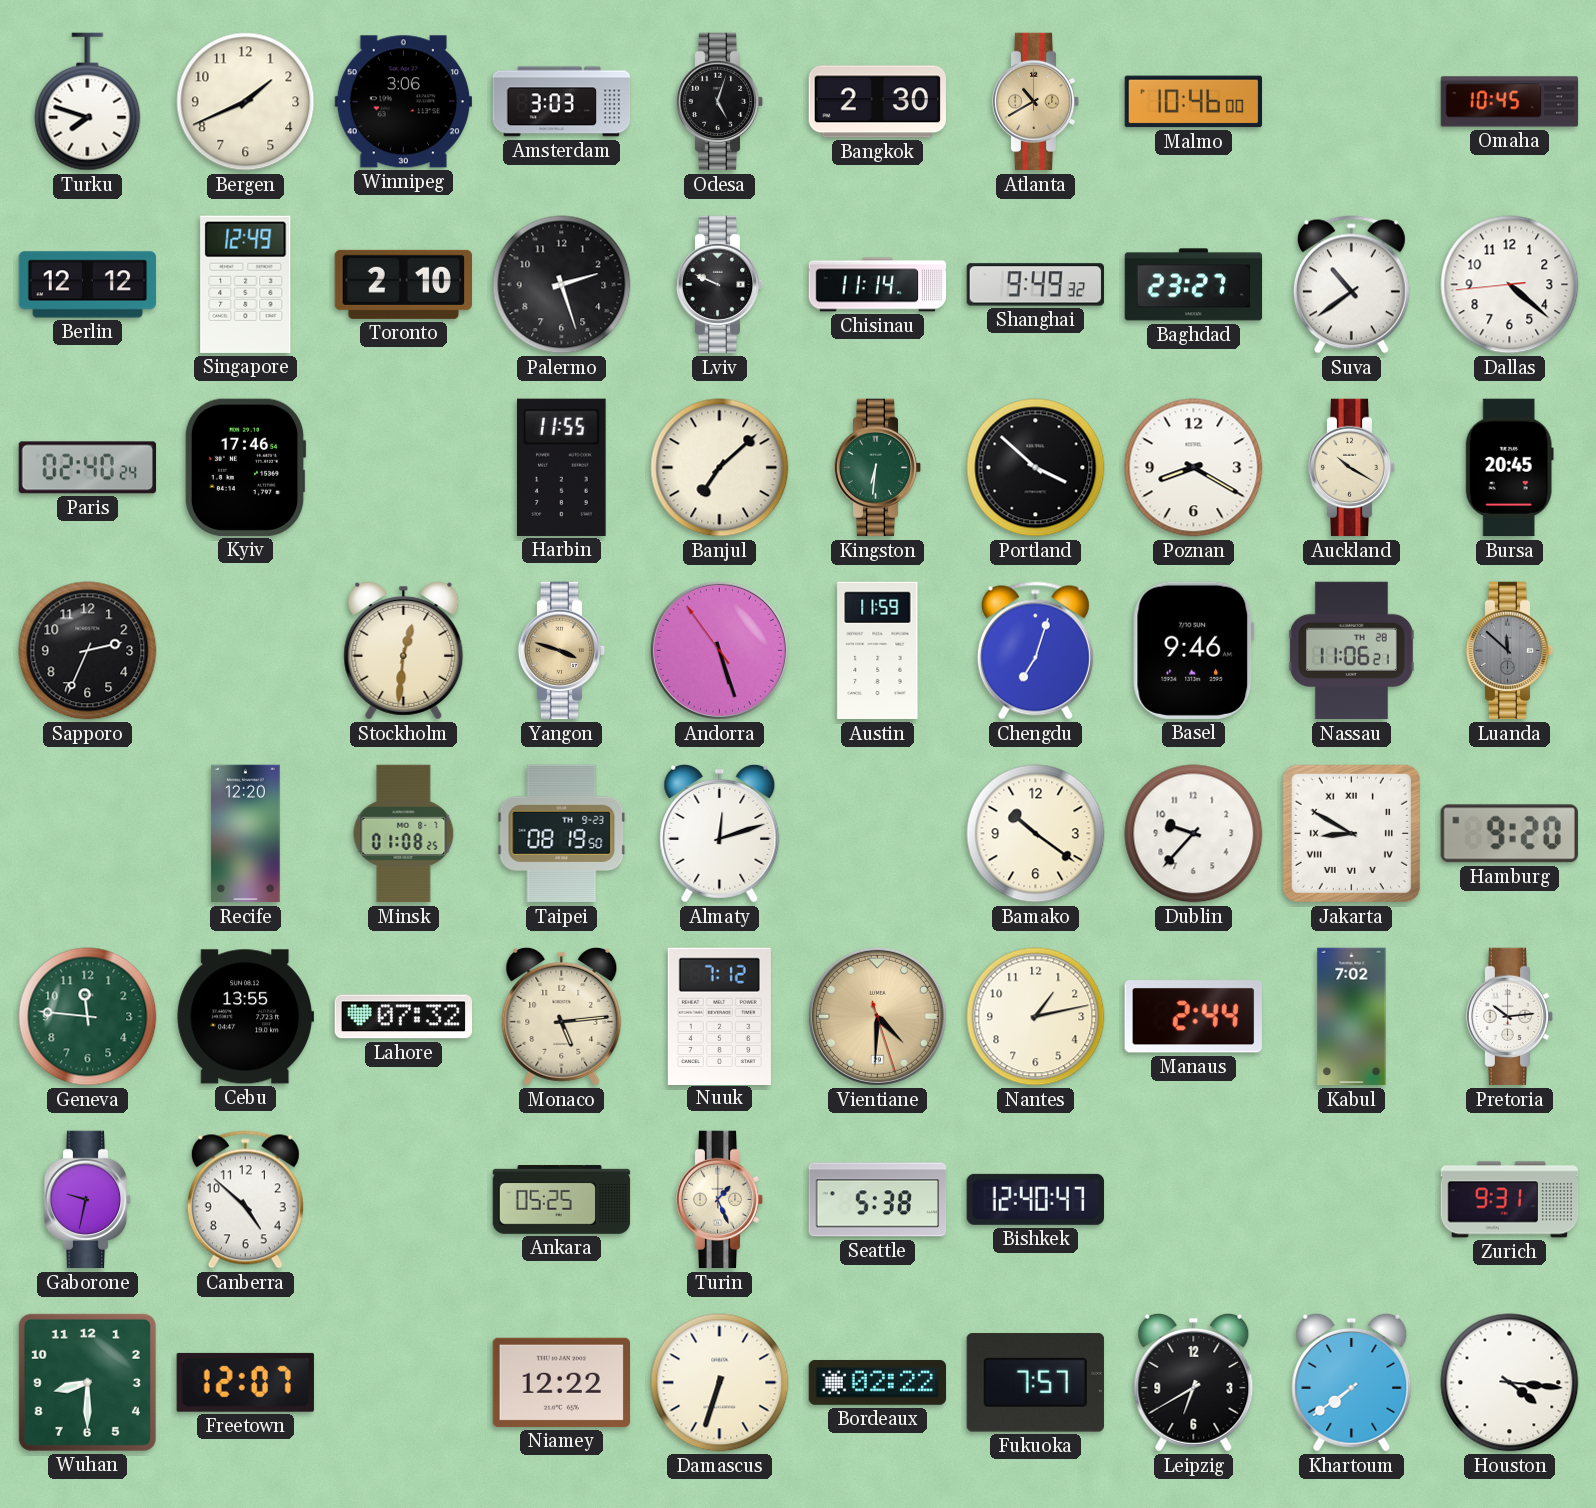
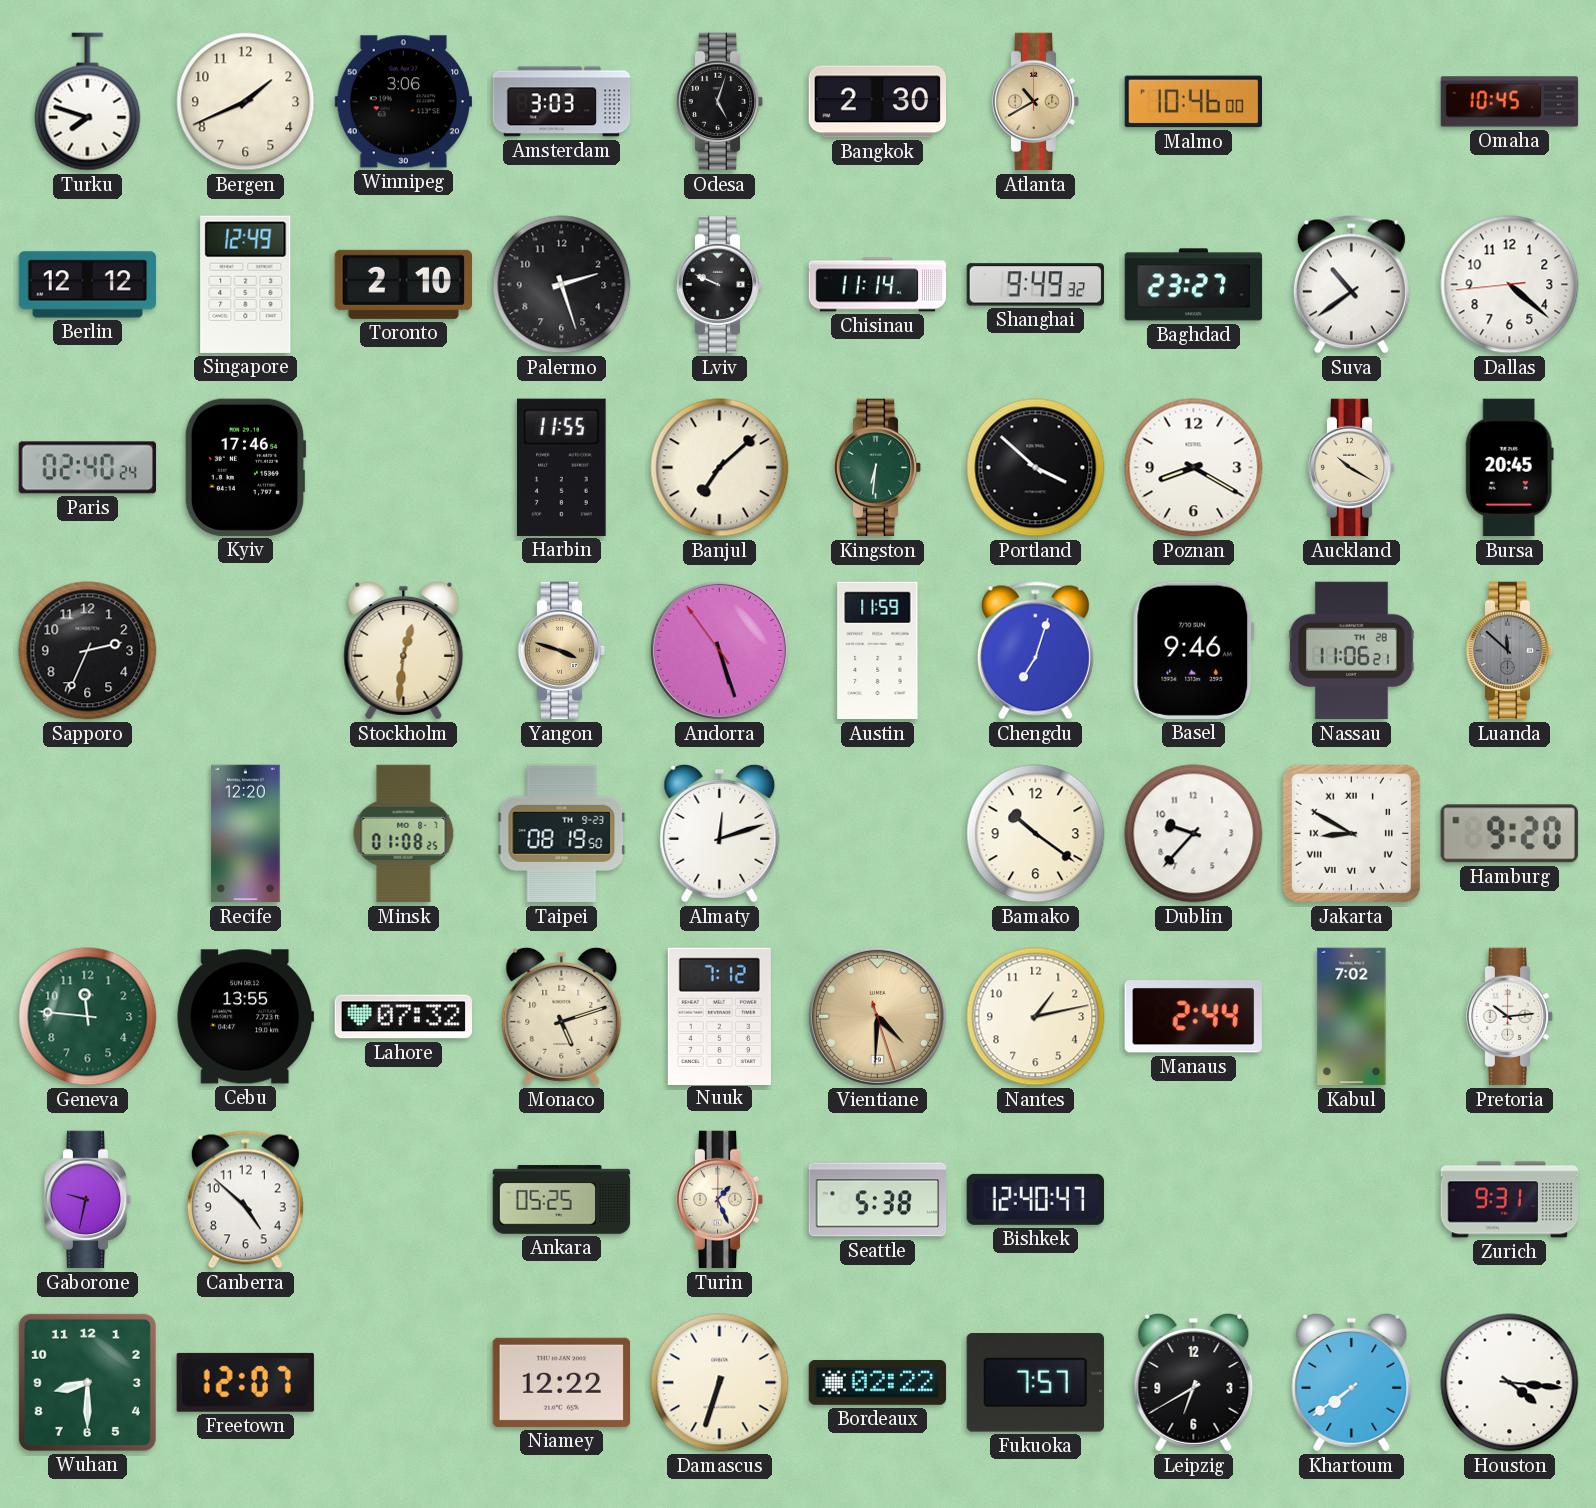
Monaco: 5:14 -> 5:12 (562, 1016)
